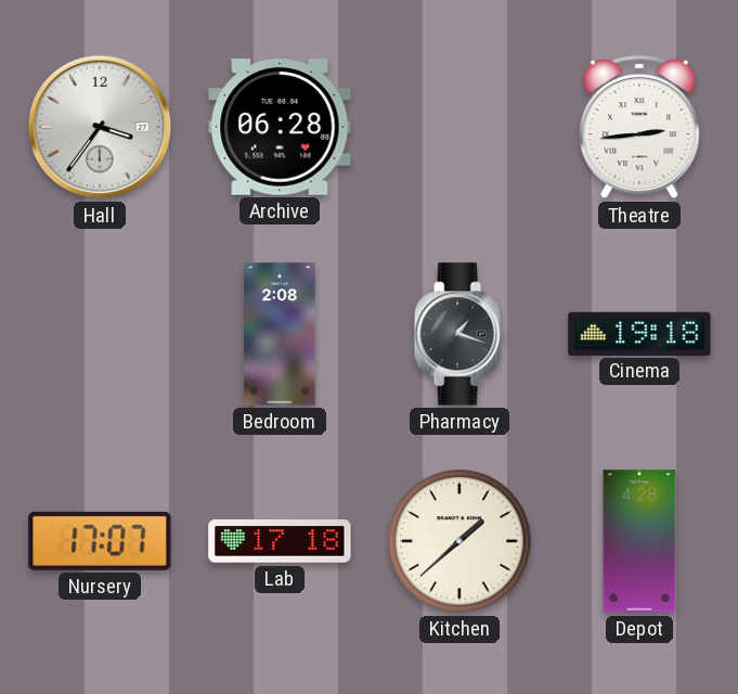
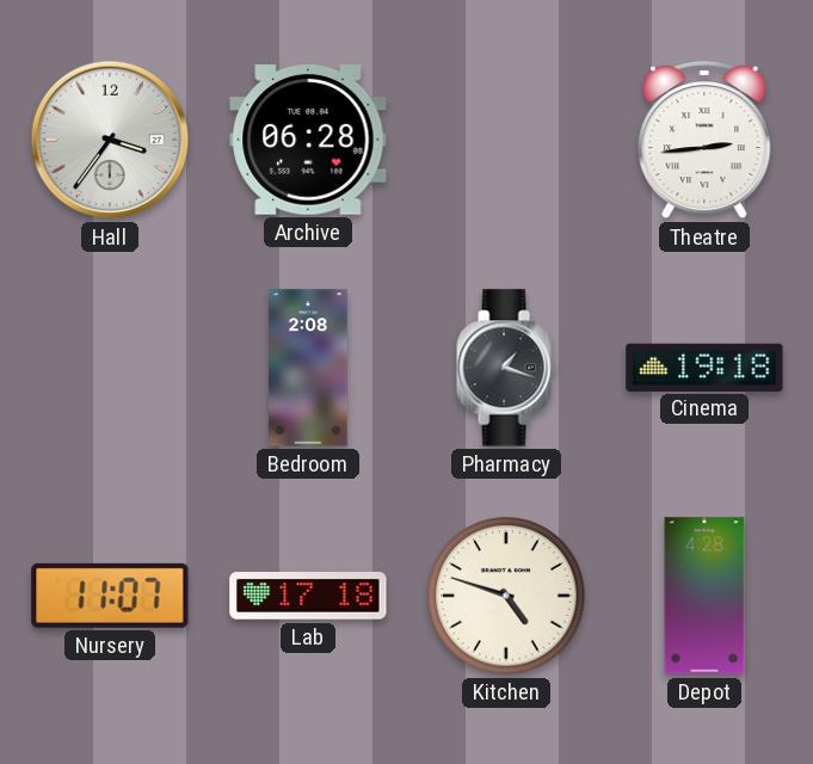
Nursery: 17:07 -> 11:07 (110, 596)
Kitchen: 1:38 -> 4:48 (506, 596)
